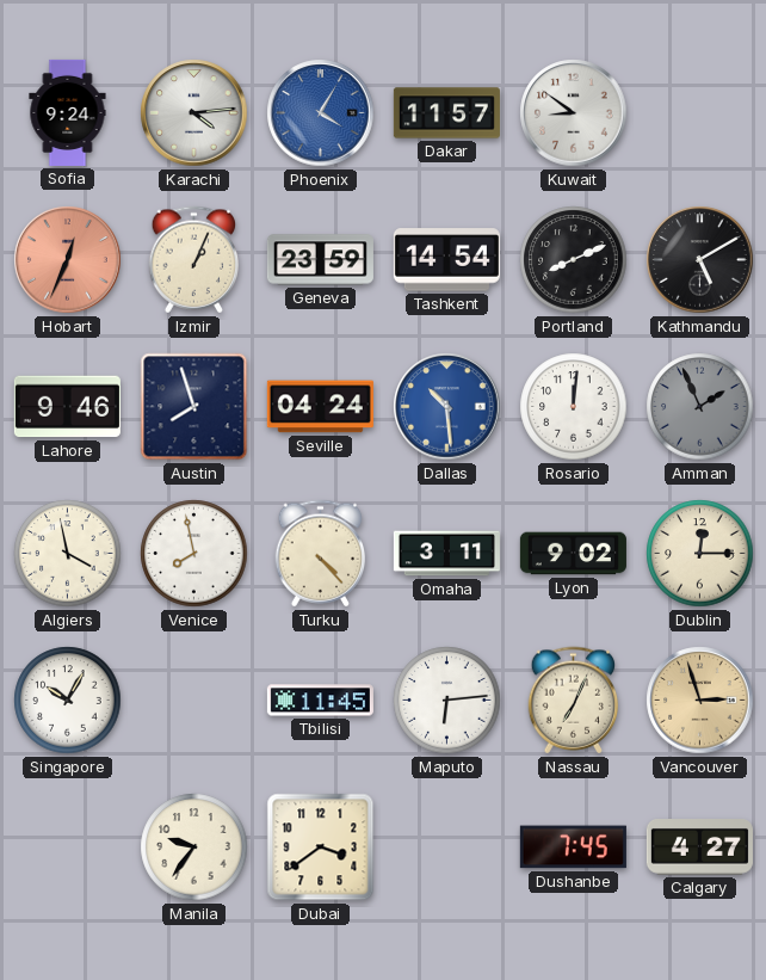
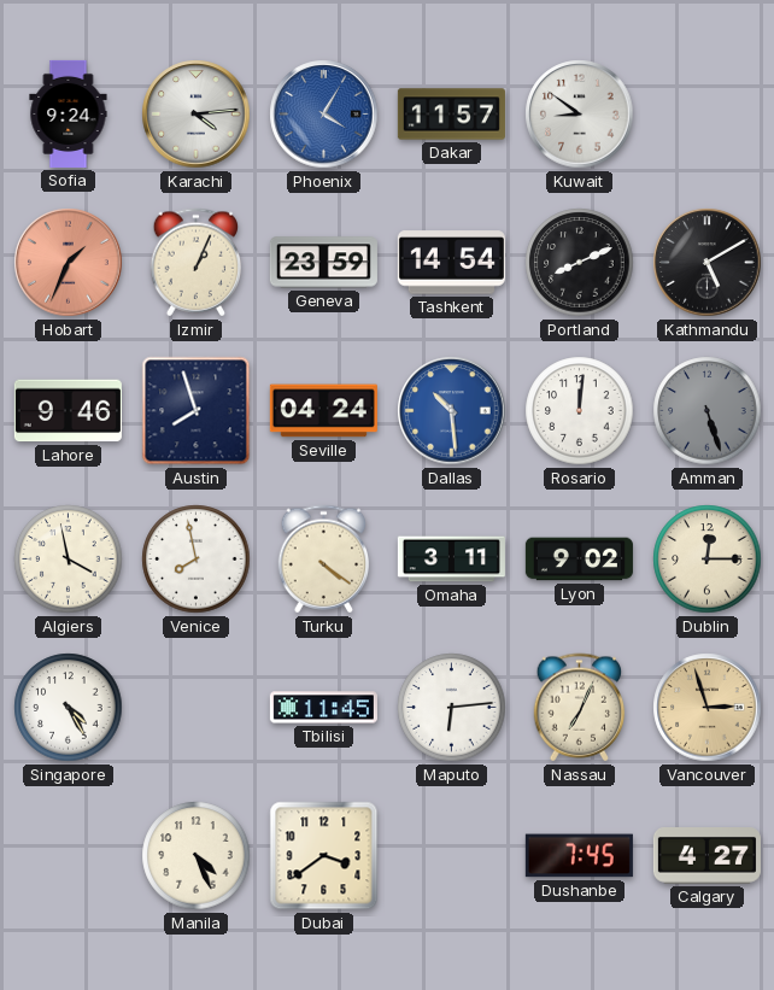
Hobart: 12:34 -> 1:34 (69, 263)
Amman: 1:56 -> 5:27 (708, 411)
Turku: 4:23 -> 4:21 (324, 560)
Singapore: 10:05 -> 4:25 (69, 708)
Manila: 9:36 -> 4:26 (197, 856)
